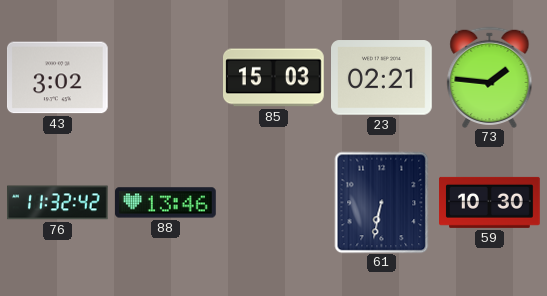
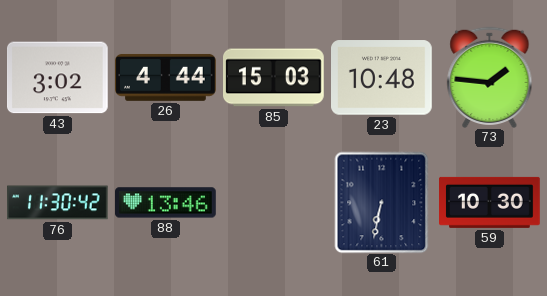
26: none -> 4:44 (166, 77)
23: 02:21 -> 10:48 (382, 78)
76: 11:32 -> 11:30 (58, 203)
